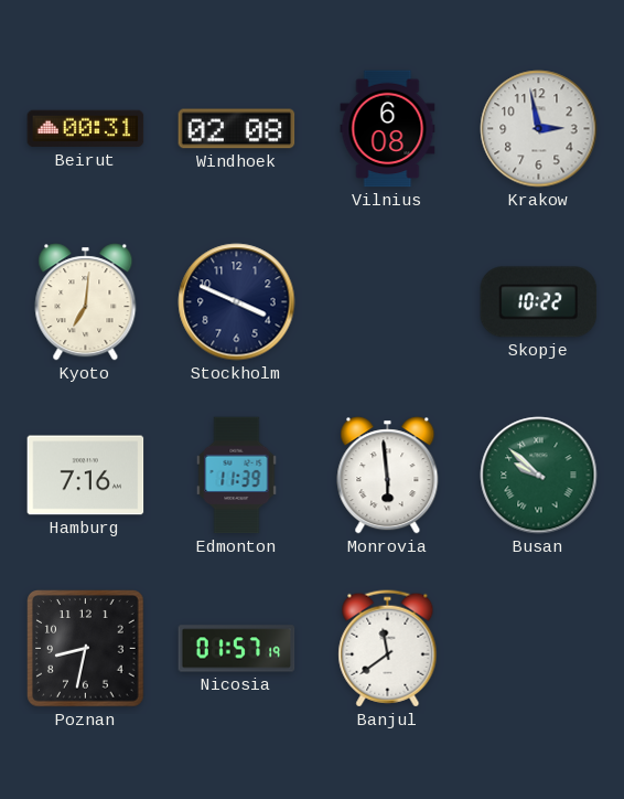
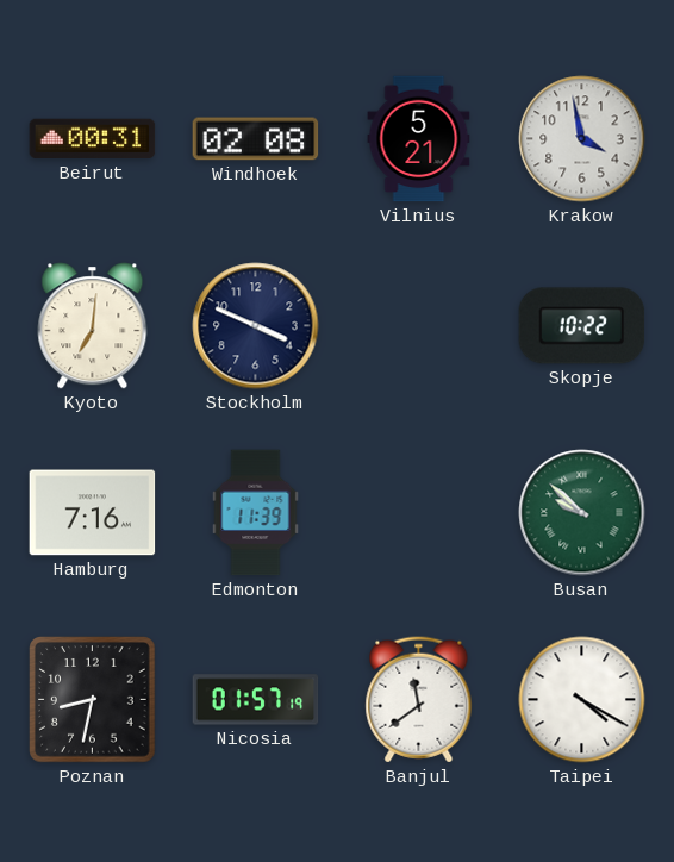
Vilnius: 6:08 -> 5:21 (419, 139)
Krakow: 2:58 -> 3:58 (582, 139)
Monrovia: 5:59 -> none (388, 476)
Taipei: none -> 4:20 (582, 700)
